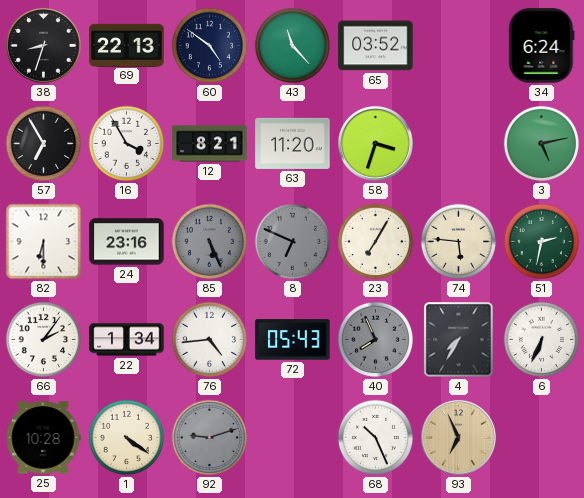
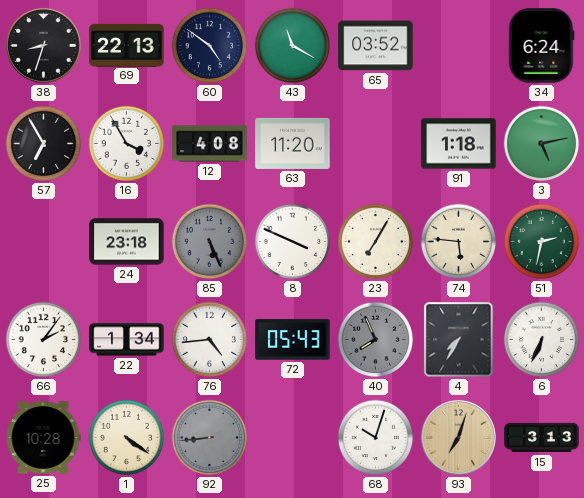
43: 11:23 -> 11:20 (293, 46)
12: 8:21 -> 4:08 (210, 144)
58: 3:33 -> none (375, 143)
91: none -> 1:18 (459, 144)
82: 6:30 -> none (44, 242)
24: 23:16 -> 23:18 (127, 242)
8: 6:49 -> 3:49 (293, 242)
8 dial: grey -> white (293, 242)
92: 9:12 -> 8:44 (210, 438)
68: 10:26 -> 10:03 (376, 438)
93: 6:56 -> 7:03 (458, 437)
15: none -> 3:13 (542, 438)
